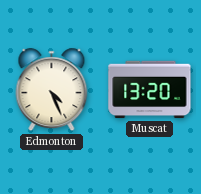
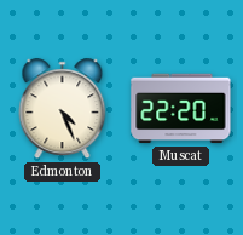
Muscat: 13:20 -> 22:20 (181, 109)
